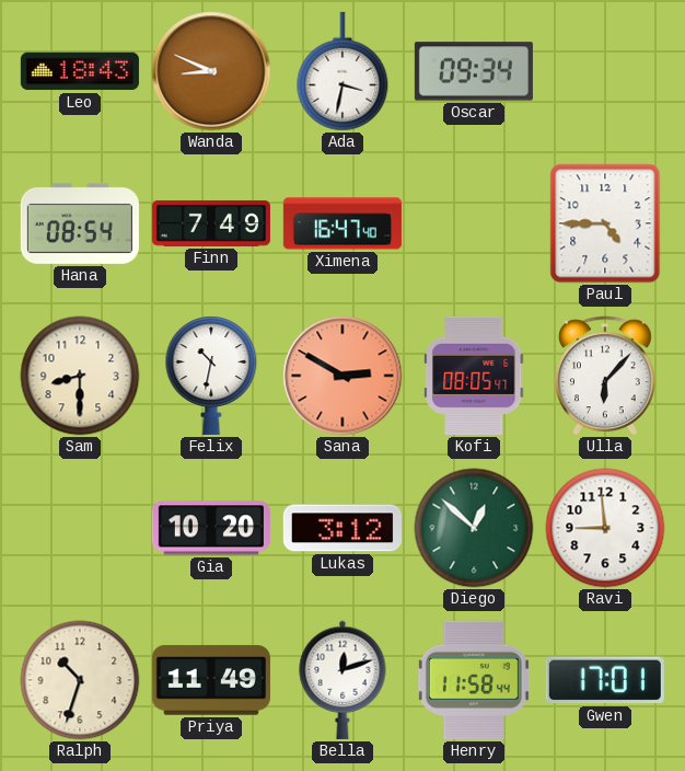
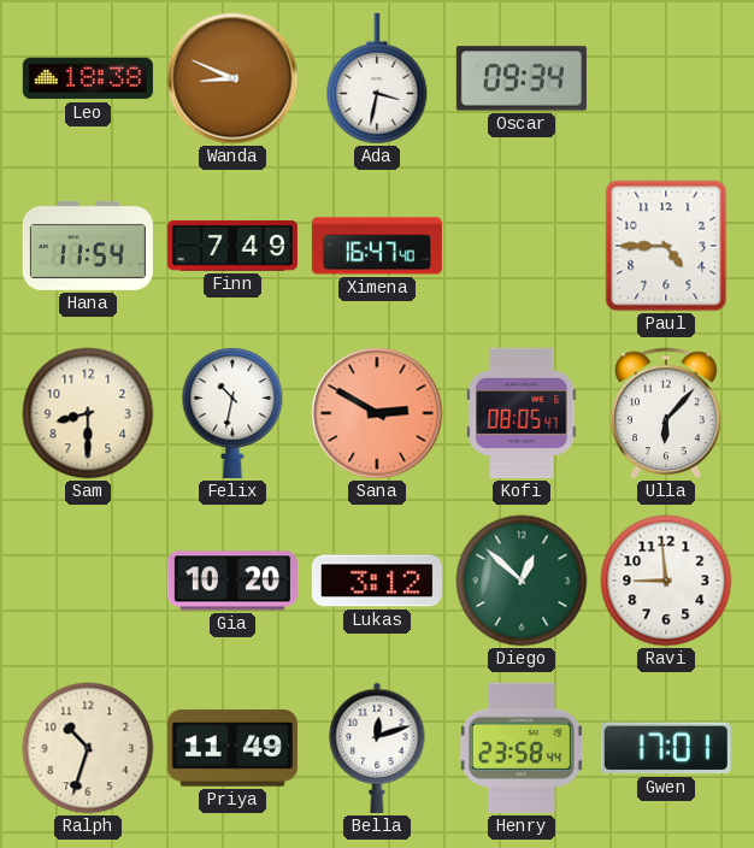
Leo: 18:43 -> 18:38 (88, 78)
Hana: 08:54 -> 11:54 (88, 246)
Henry: 11:58 -> 23:58 (522, 748)
